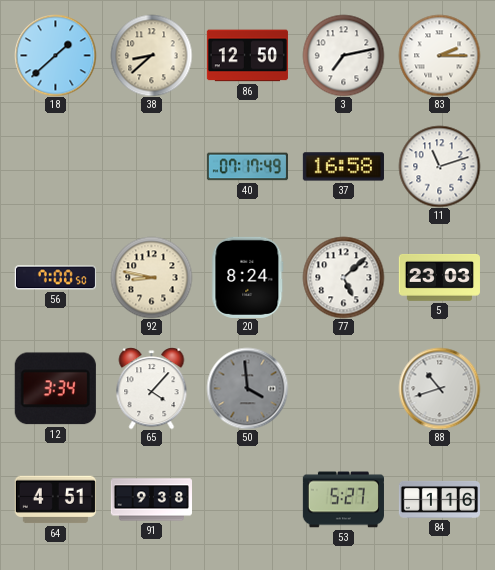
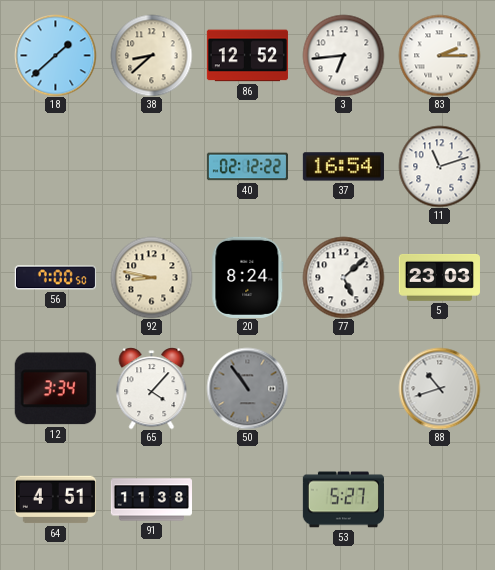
86: 12:50 -> 12:52 (247, 56)
3: 7:13 -> 6:44 (343, 55)
40: 07:17 -> 02:12 (247, 167)
37: 16:58 -> 16:54 (343, 167)
50: 3:59 -> 10:54 (247, 388)
91: 9:38 -> 11:38 (151, 500)
84: 1:16 -> none (439, 499)
